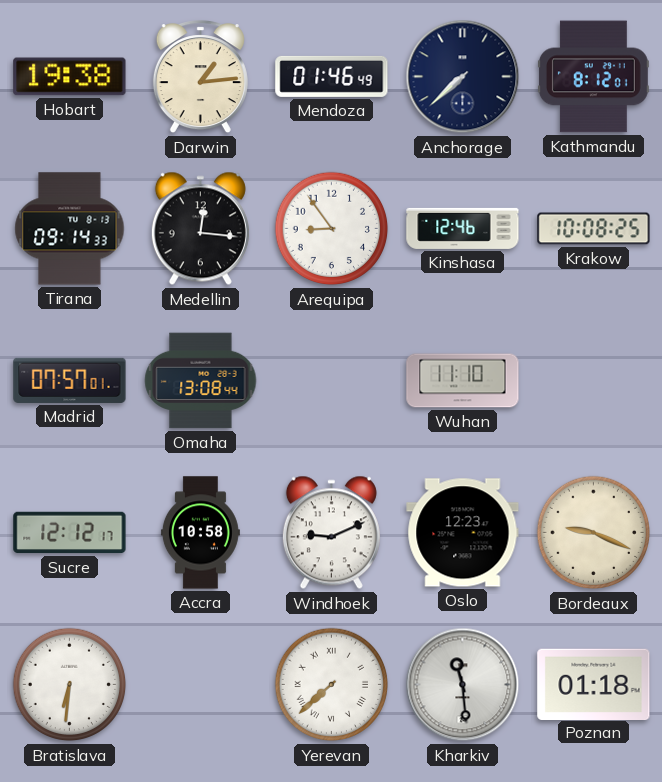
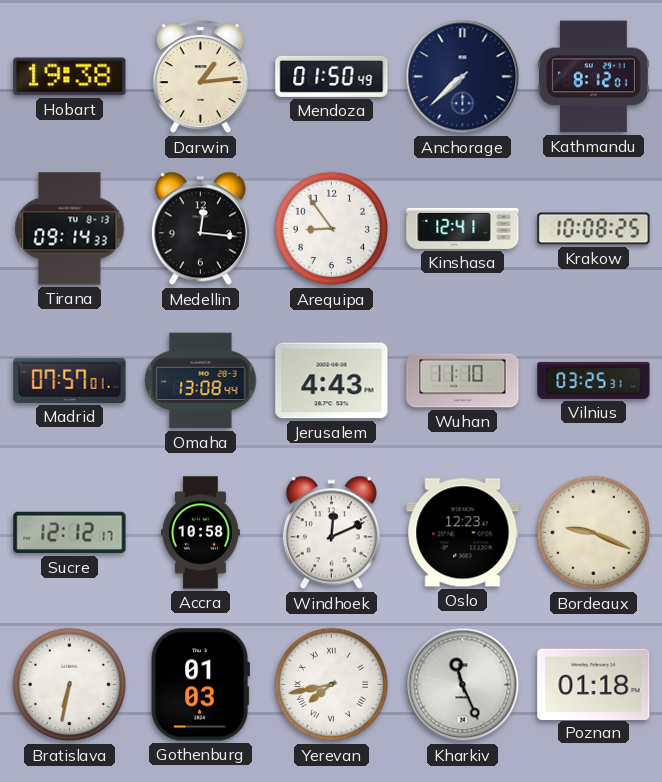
Mendoza: 01:46 -> 01:50 (332, 76)
Kinshasa: 12:46 -> 12:41 (463, 228)
Jerusalem: none -> 4:43 (332, 381)
Vilnius: none -> 03:25 (594, 380)
Windhoek: 9:11 -> 12:11 (331, 533)
Bratislava: 6:31 -> 6:32 (70, 685)
Gothenburg: none -> 01:03 (200, 685)
Yerevan: 7:38 -> 7:43 (332, 685)
Kharkiv: 11:29 -> 11:26 (463, 685)
